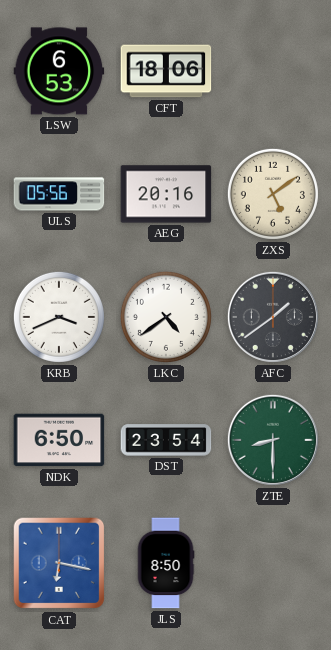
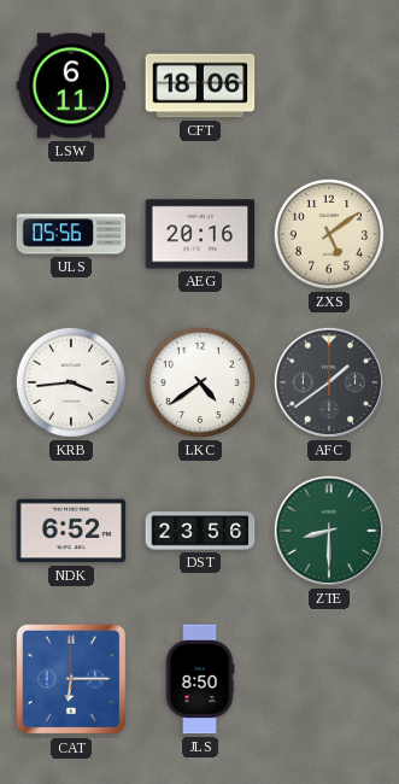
LSW: 6:53 -> 6:11 (71, 86)
KRB: 3:41 -> 3:44 (71, 382)
NDK: 6:50 -> 6:52 (71, 531)
DST: 23:54 -> 23:56 (200, 531)
CAT: 6:17 -> 6:15 (71, 679)
